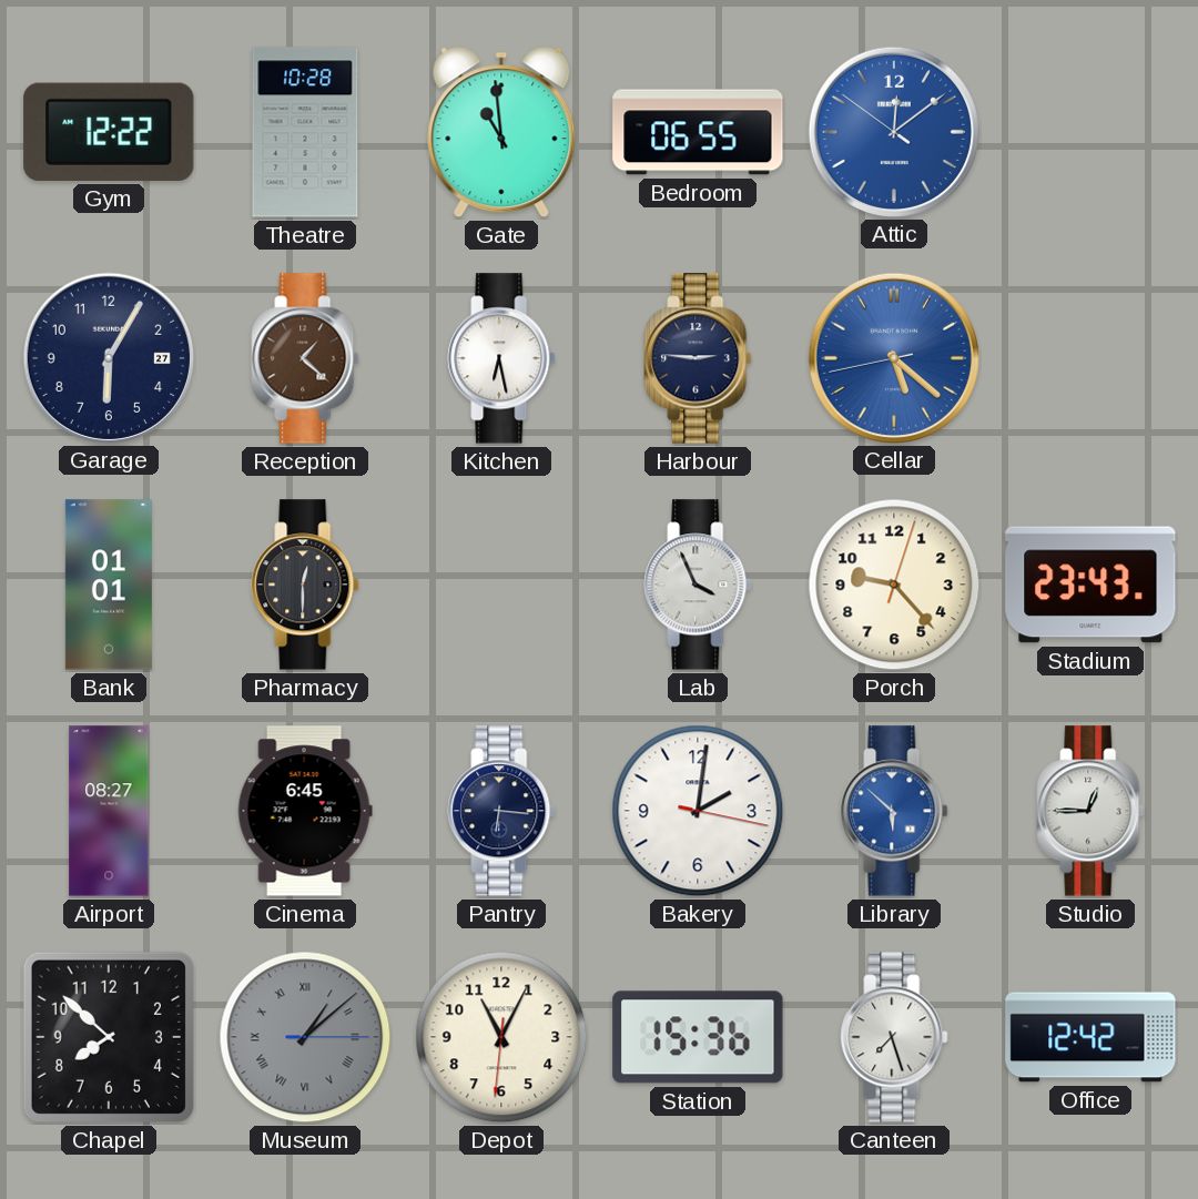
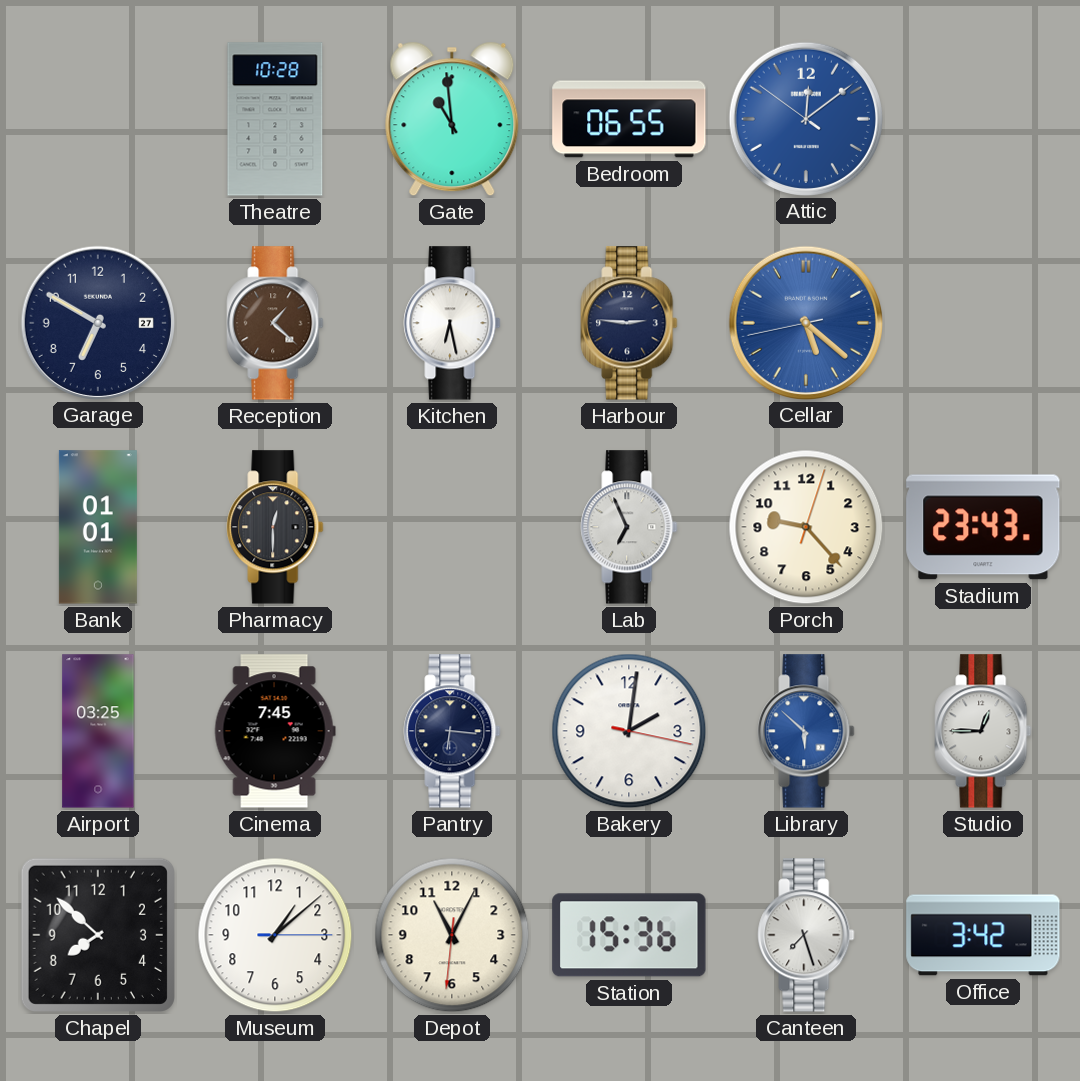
Gym: 12:22 -> none (109, 132)
Garage: 6:05 -> 6:50 (97, 322)
Lab: 3:56 -> 6:56 (629, 527)
Airport: 08:27 -> 03:25 (98, 731)
Cinema: 6:45 -> 7:45 (275, 731)
Museum dial: grey -> white (275, 935)
Museum numerals: Roman -> Arabic (275, 935)
Office: 12:42 -> 3:42 (983, 935)
